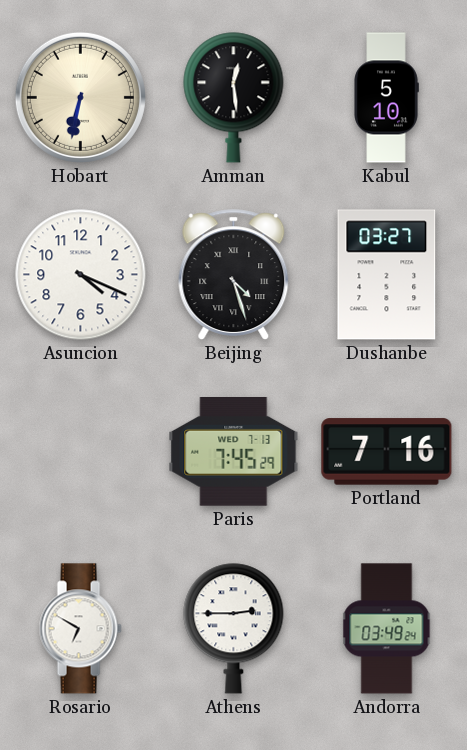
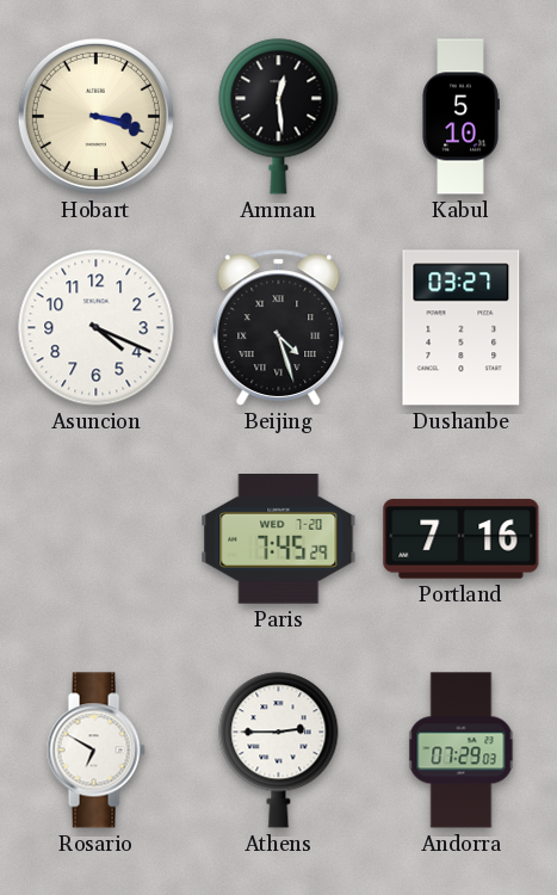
Hobart: 6:32 -> 3:18 (95, 116)
Paris date: WED 7-13 -> WED 7-20 (279, 539)
Andorra: 03:49 -> 07:29 (462, 751)
